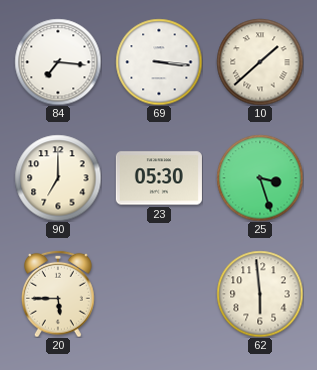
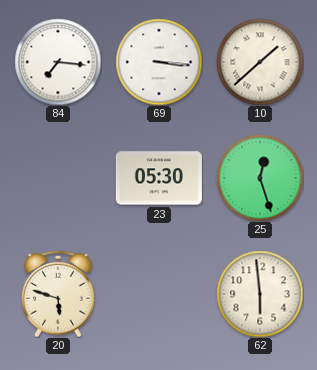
90: 7:00 -> none (58, 178)
25: 3:27 -> 12:27 (260, 178)
20: 5:45 -> 5:48 (58, 294)
